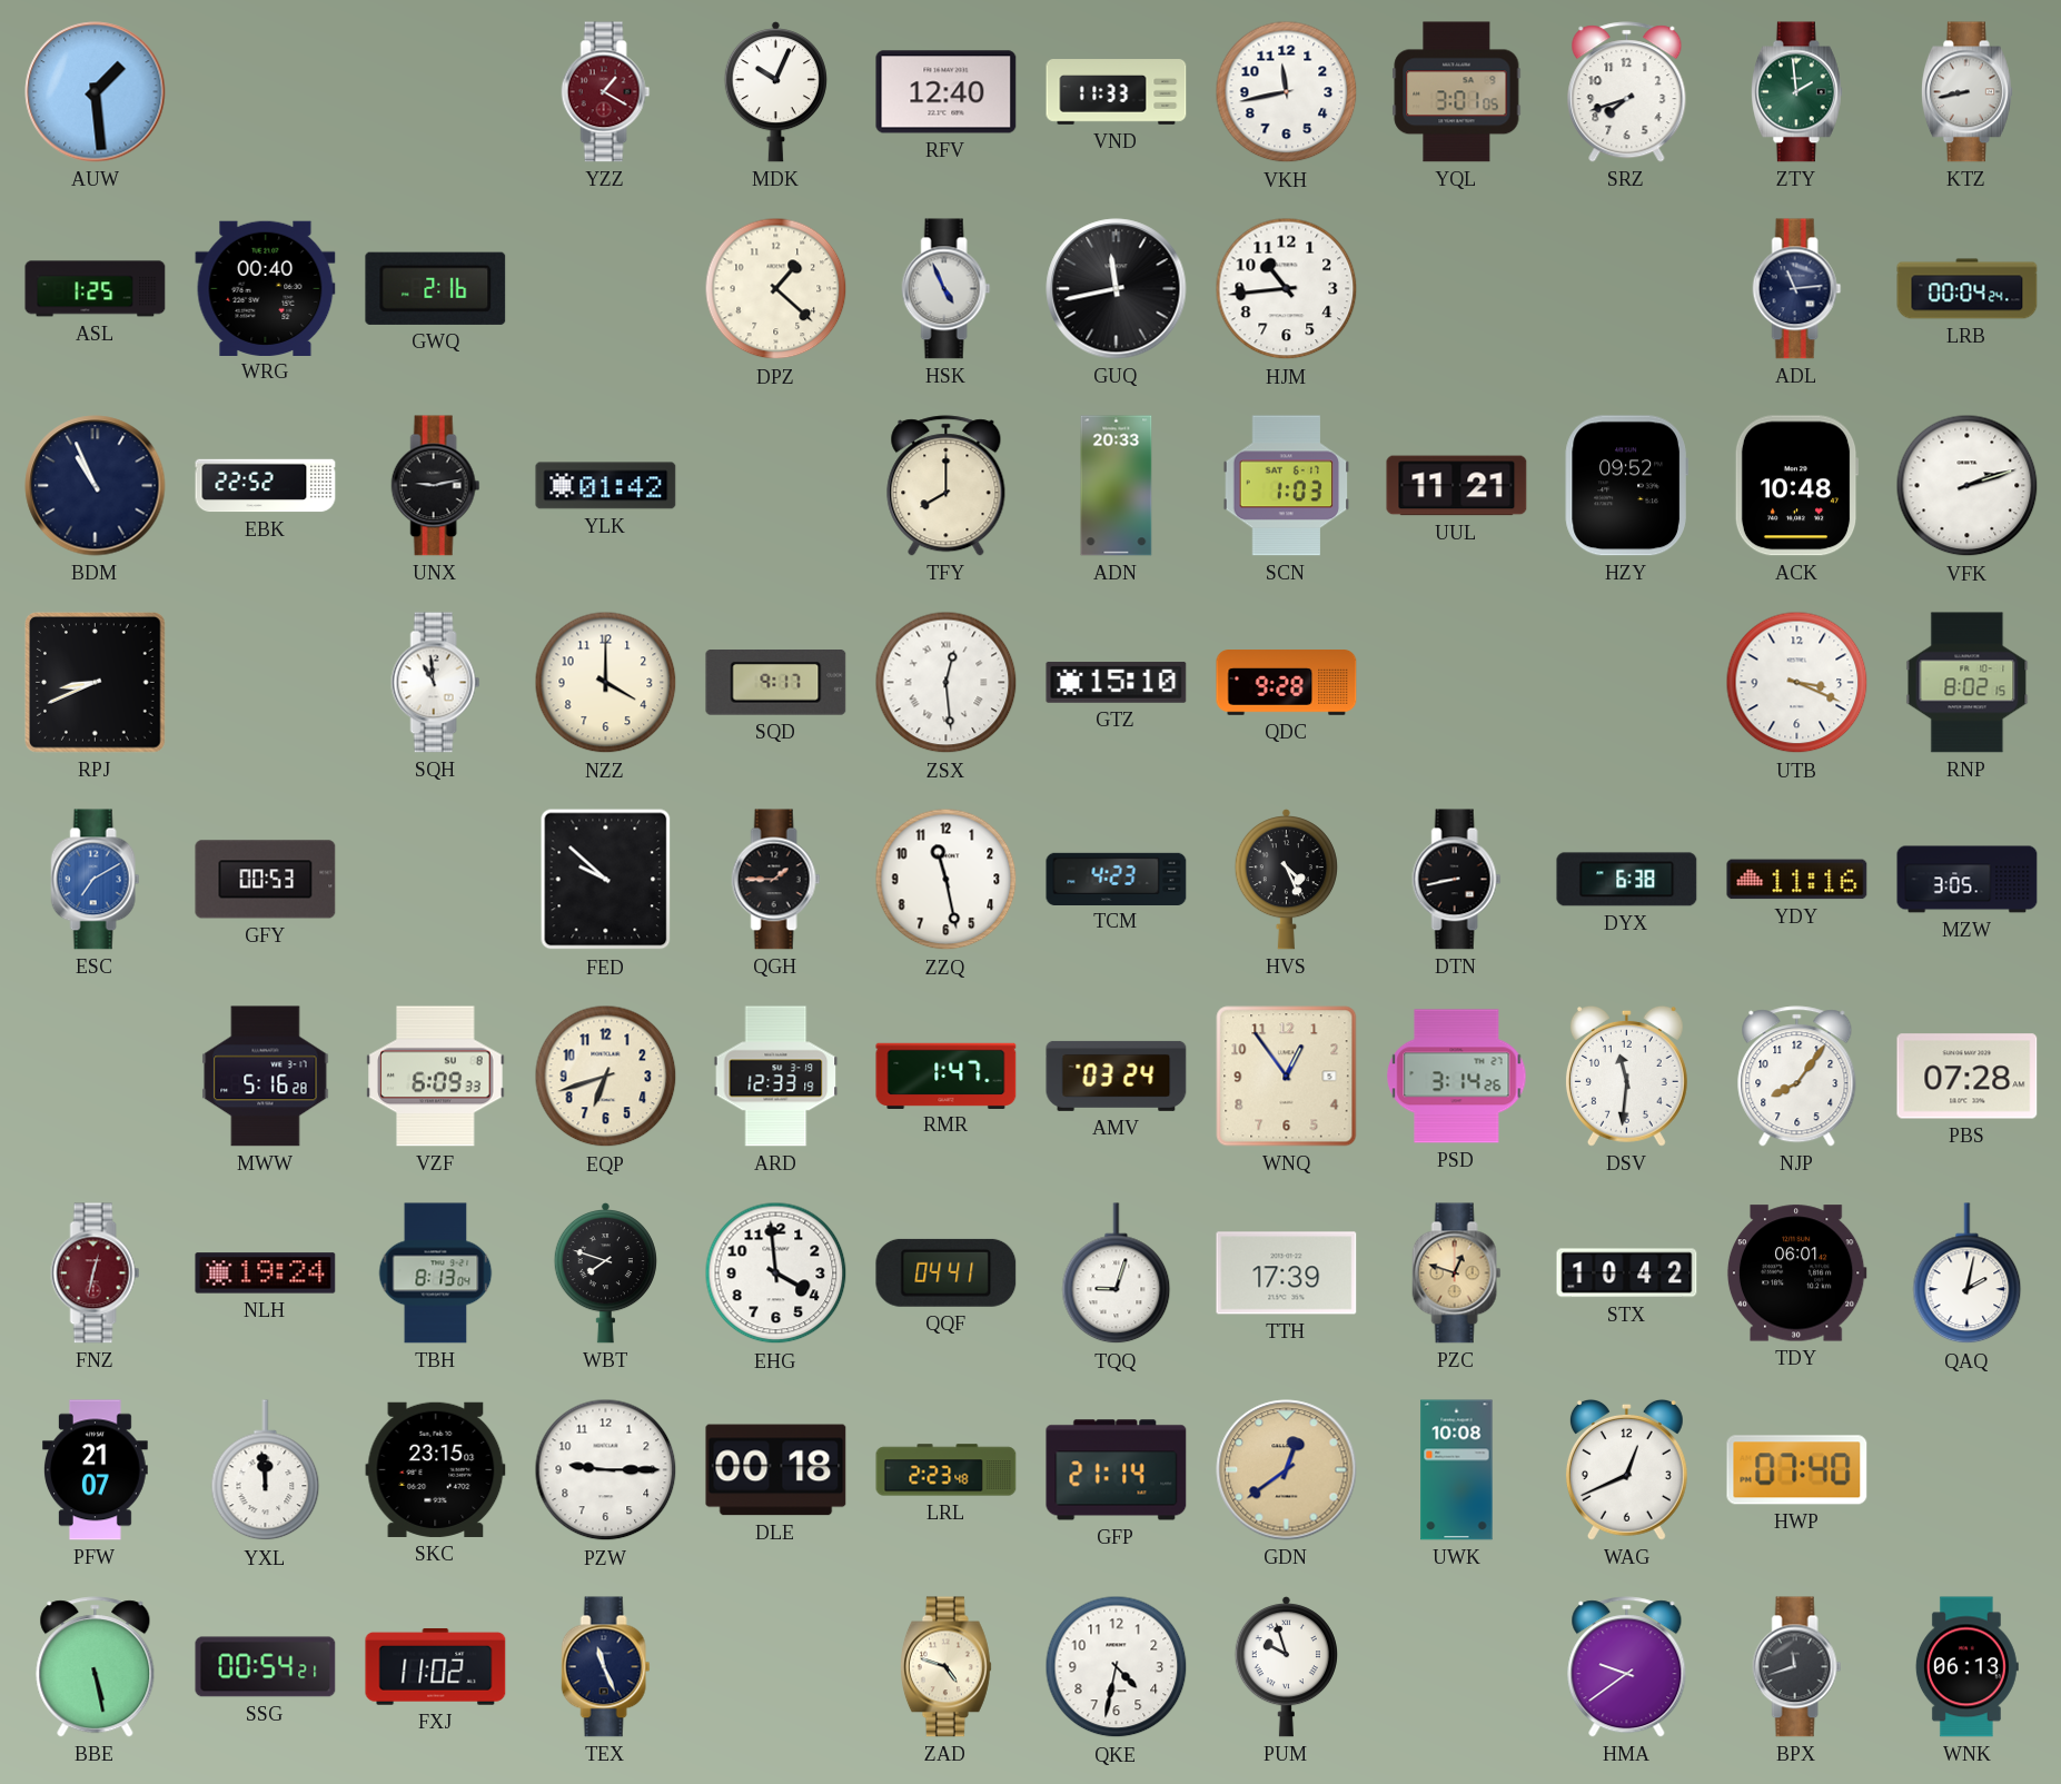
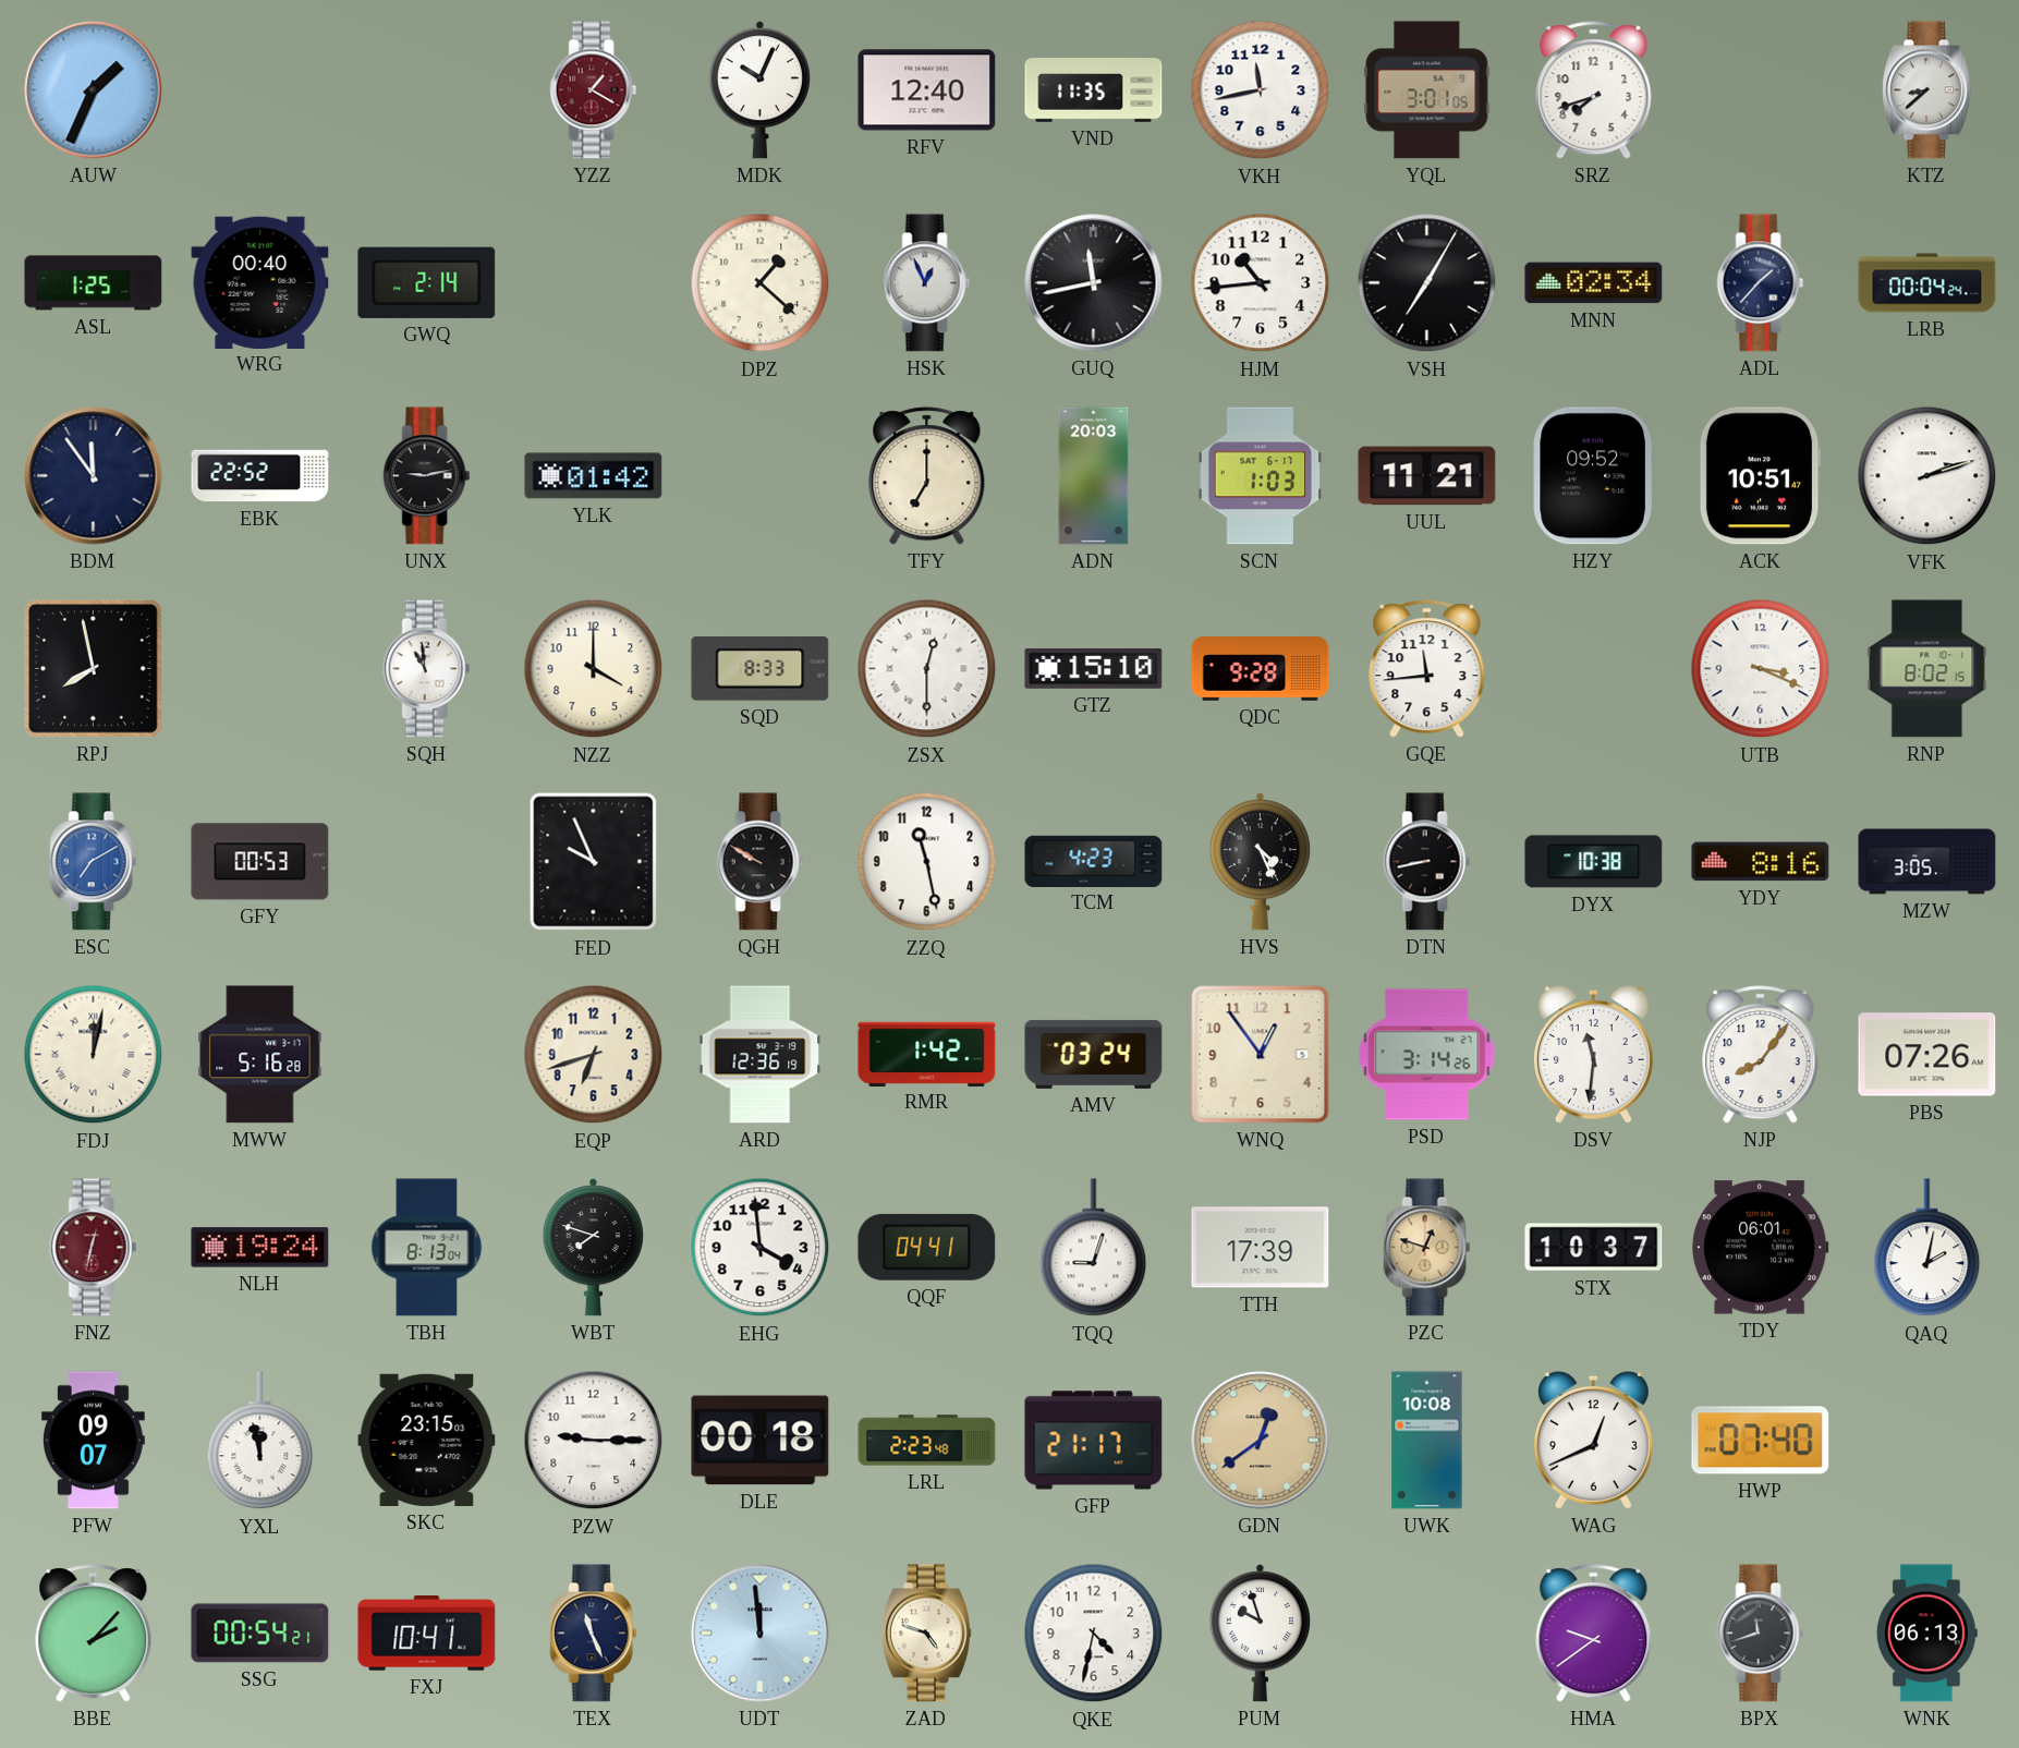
AUW: 1:29 -> 1:34 (94, 90)
VND: 11:33 -> 11:35 (1094, 90)
ZTY: 1:59 -> none (1796, 92)
KTZ: 8:43 -> 8:38 (1926, 90)
GWQ: 2:16 -> 2:14 (427, 282)
HSK: 4:56 -> 12:56 (927, 283)
VSH: none -> 7:05 (1427, 283)
MNN: none -> 02:34 (1594, 283)
ADL: 11:14 -> 1:37 (1761, 283)
BDM: 10:56 -> 11:54 (94, 476)
TFY: 8:00 -> 7:00 (927, 476)
ADN: 20:33 -> 20:03 (1094, 476)
ACK: 10:48 -> 10:51 (1760, 476)
RPJ: 8:41 -> 7:58 (94, 669)
SQD: 9:17 -> 8:33 (761, 669)
ZSX: 12:29 -> 12:30 (927, 669)
GQE: none -> 11:44 (1427, 669)
FED: 9:52 -> 9:56 (594, 862)
QGH: 1:45 -> 9:50 (761, 862)
DYX: 6:38 -> 10:38 (1594, 862)
YDY: 11:16 -> 8:16 (1761, 862)
FDJ: none -> 12:02 (94, 1055)
VZF: 6:09 -> none (436, 1077)
ARD: 12:33 -> 12:36 (761, 1055)
RMR: 1:47 -> 1:42 (927, 1054)
PBS: 07:28 -> 07:26 (1927, 1055)
STX: 10:42 -> 10:37 (1594, 1248)
PFW: 21:07 -> 09:07 (93, 1441)
YXL: 11:59 -> 11:58 (260, 1441)
GFP: 21:14 -> 21:17 (1094, 1441)
BBE: 5:28 -> 2:07 (94, 1634)
FXJ: 11:02 -> 10:41 (427, 1634)
UDT: none -> 11:59 (761, 1634)
